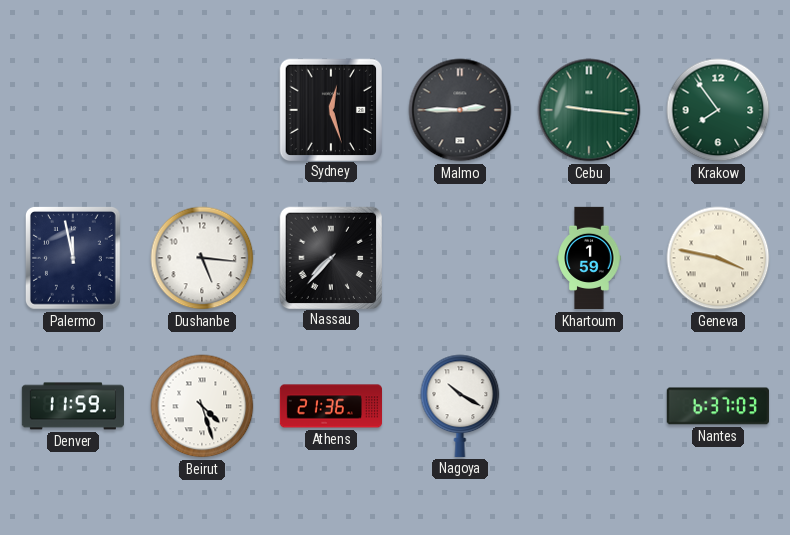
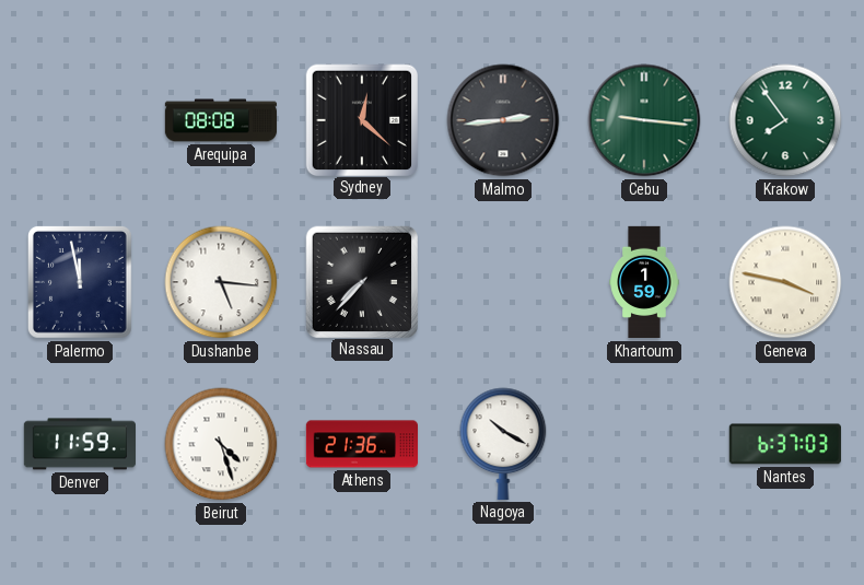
Arequipa: none -> 08:08 (221, 120)
Sydney: 12:27 -> 12:22 (361, 119)
Malmo: 2:45 -> 2:44 (503, 120)
